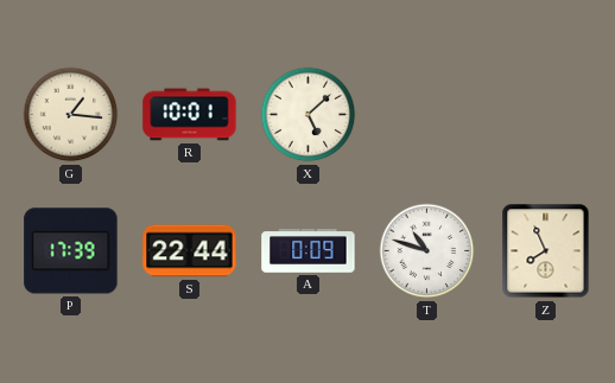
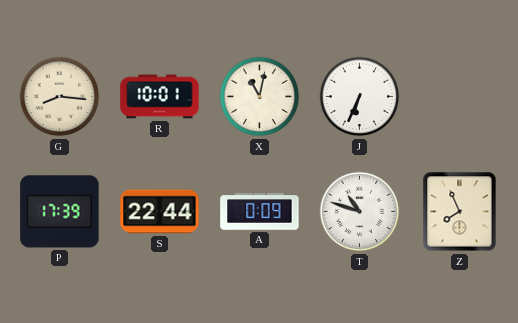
G: 1:16 -> 8:16 (60, 97)
X: 5:08 -> 11:02 (260, 97)
J: none -> 6:34 (360, 97)
